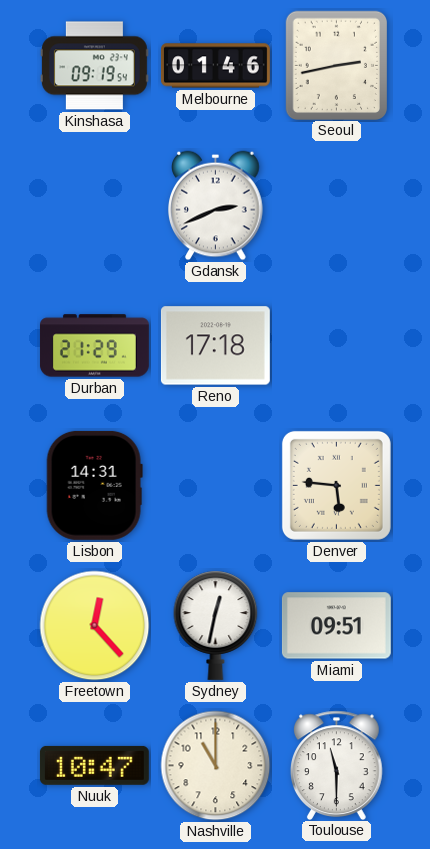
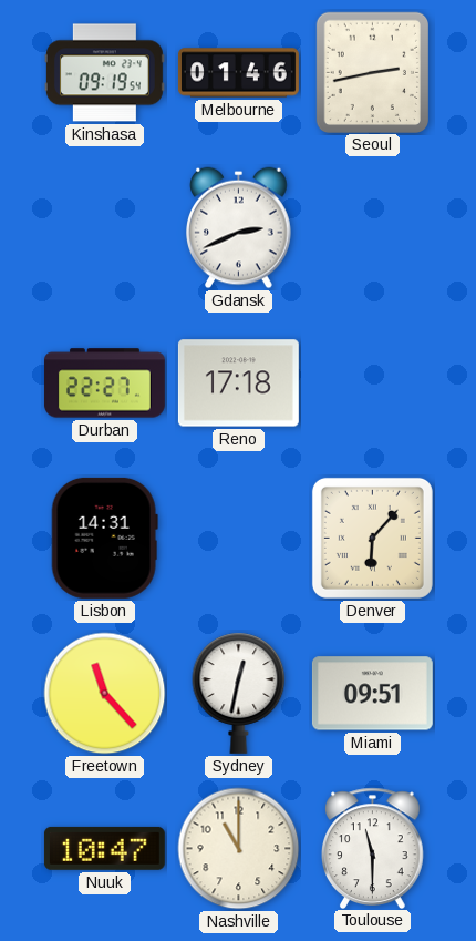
Durban: 21:29 -> 22:27 (104, 383)
Denver: 5:46 -> 6:07 (372, 538)
Freetown: 12:23 -> 11:23 (105, 694)
